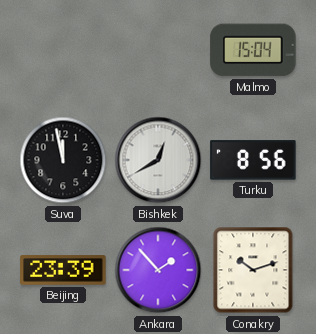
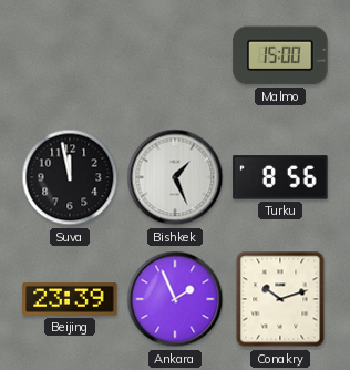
Malmo: 15:04 -> 15:00 (280, 55)
Bishkek: 12:40 -> 1:26 (175, 177)
Ankara: 1:53 -> 1:56 (175, 299)
